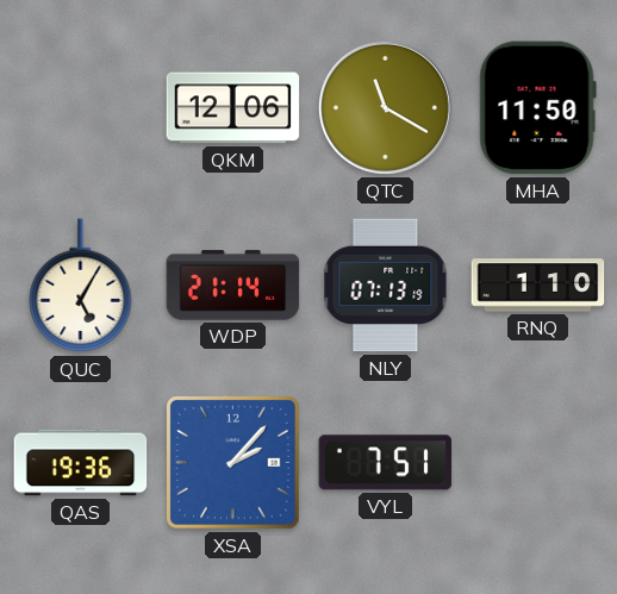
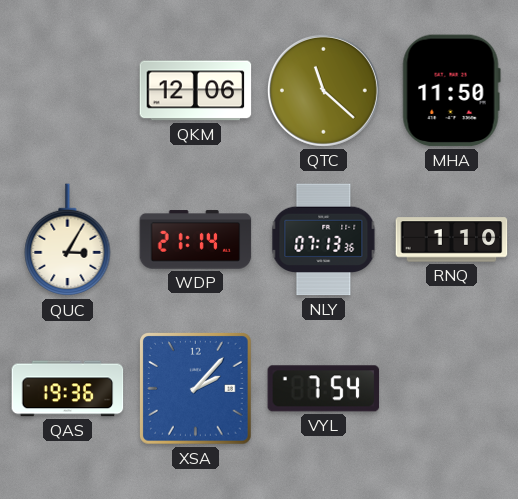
QTC: 11:20 -> 11:22 (323, 90)
QUC: 5:05 -> 3:05 (68, 240)
NLY: 07:13:19 -> 07:13:36 (324, 240)
VYL: 7:51 -> 7:54 (324, 389)
